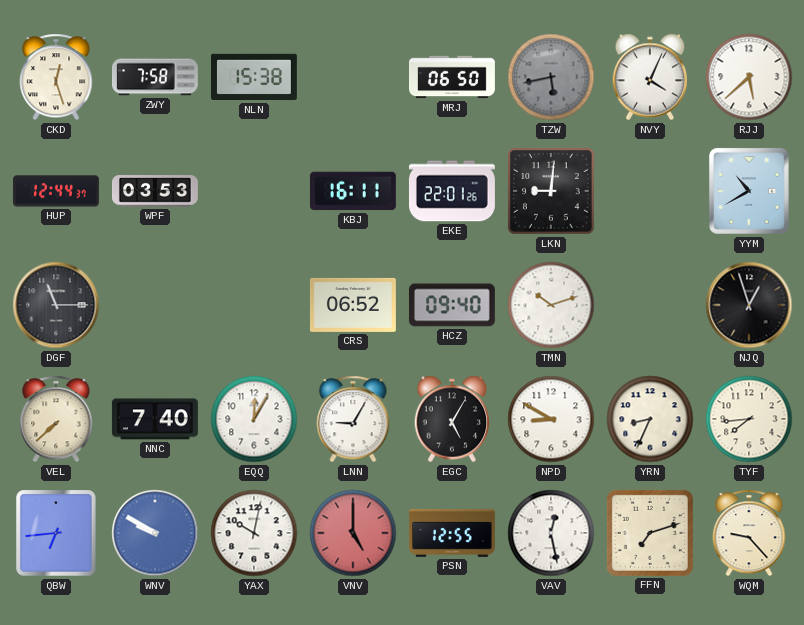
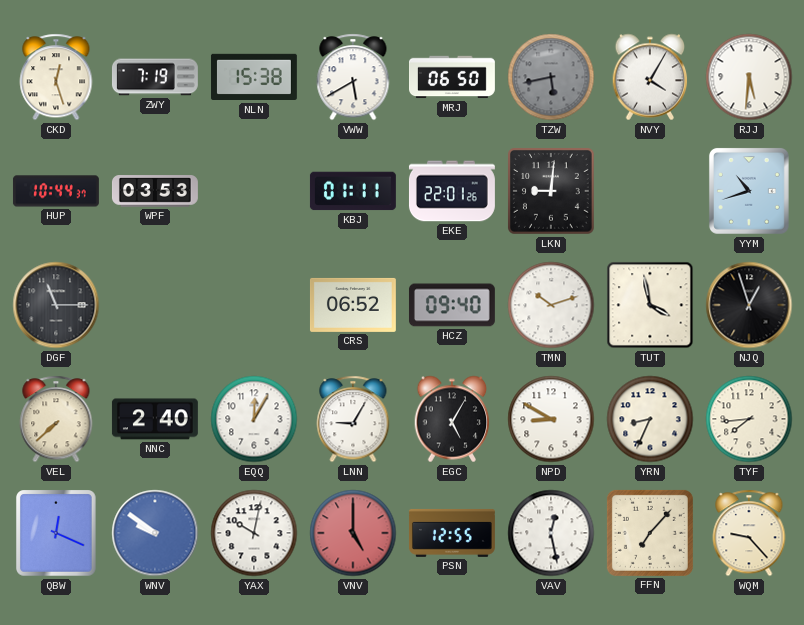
ZWY: 7:58 -> 7:19 (155, 77)
VWW: none -> 5:40 (353, 77)
NVY: 4:04 -> 4:05 (650, 77)
RJJ: 5:38 -> 5:31 (749, 77)
HUP: 12:44 -> 10:44 (56, 191)
KBJ: 16:11 -> 01:11 (353, 191)
YYM: 10:40 -> 10:42 (749, 192)
TUT: none -> 3:58 (650, 305)
NNC: 7:40 -> 2:40 (155, 419)
QBW: 6:44 -> 12:19 (57, 533)
WNV: 9:50 -> 9:51 (155, 533)
FFN: 7:12 -> 7:07 (650, 533)
